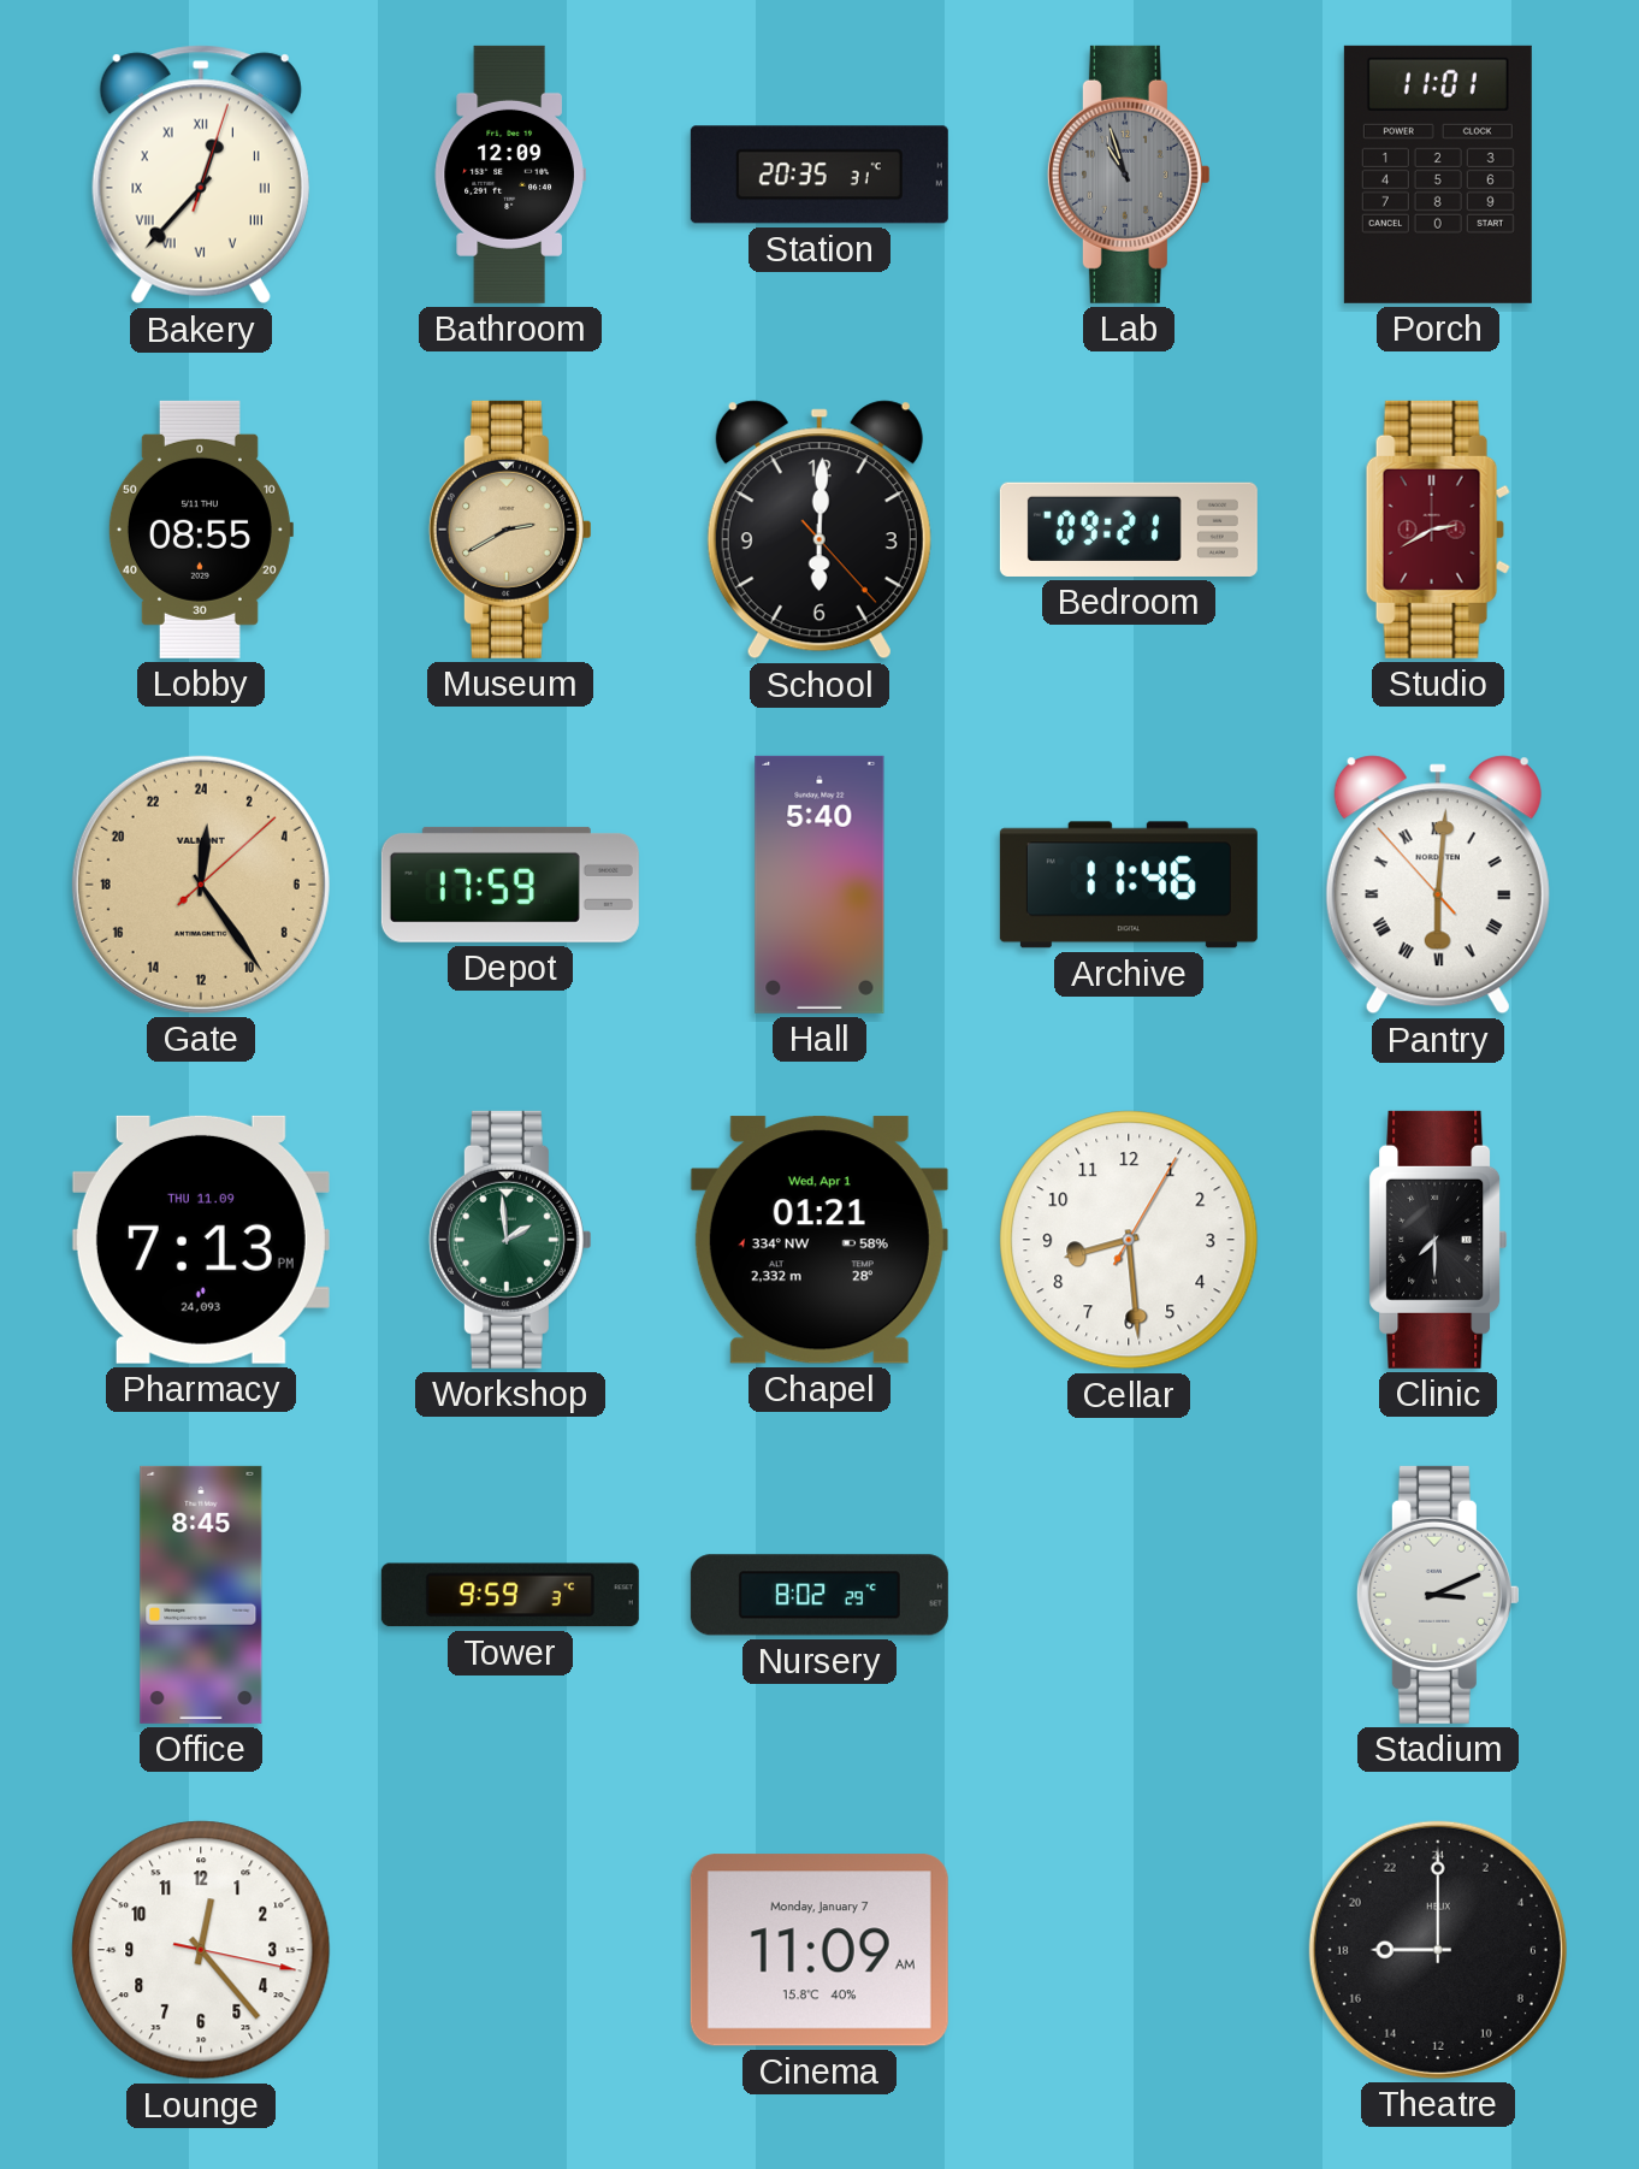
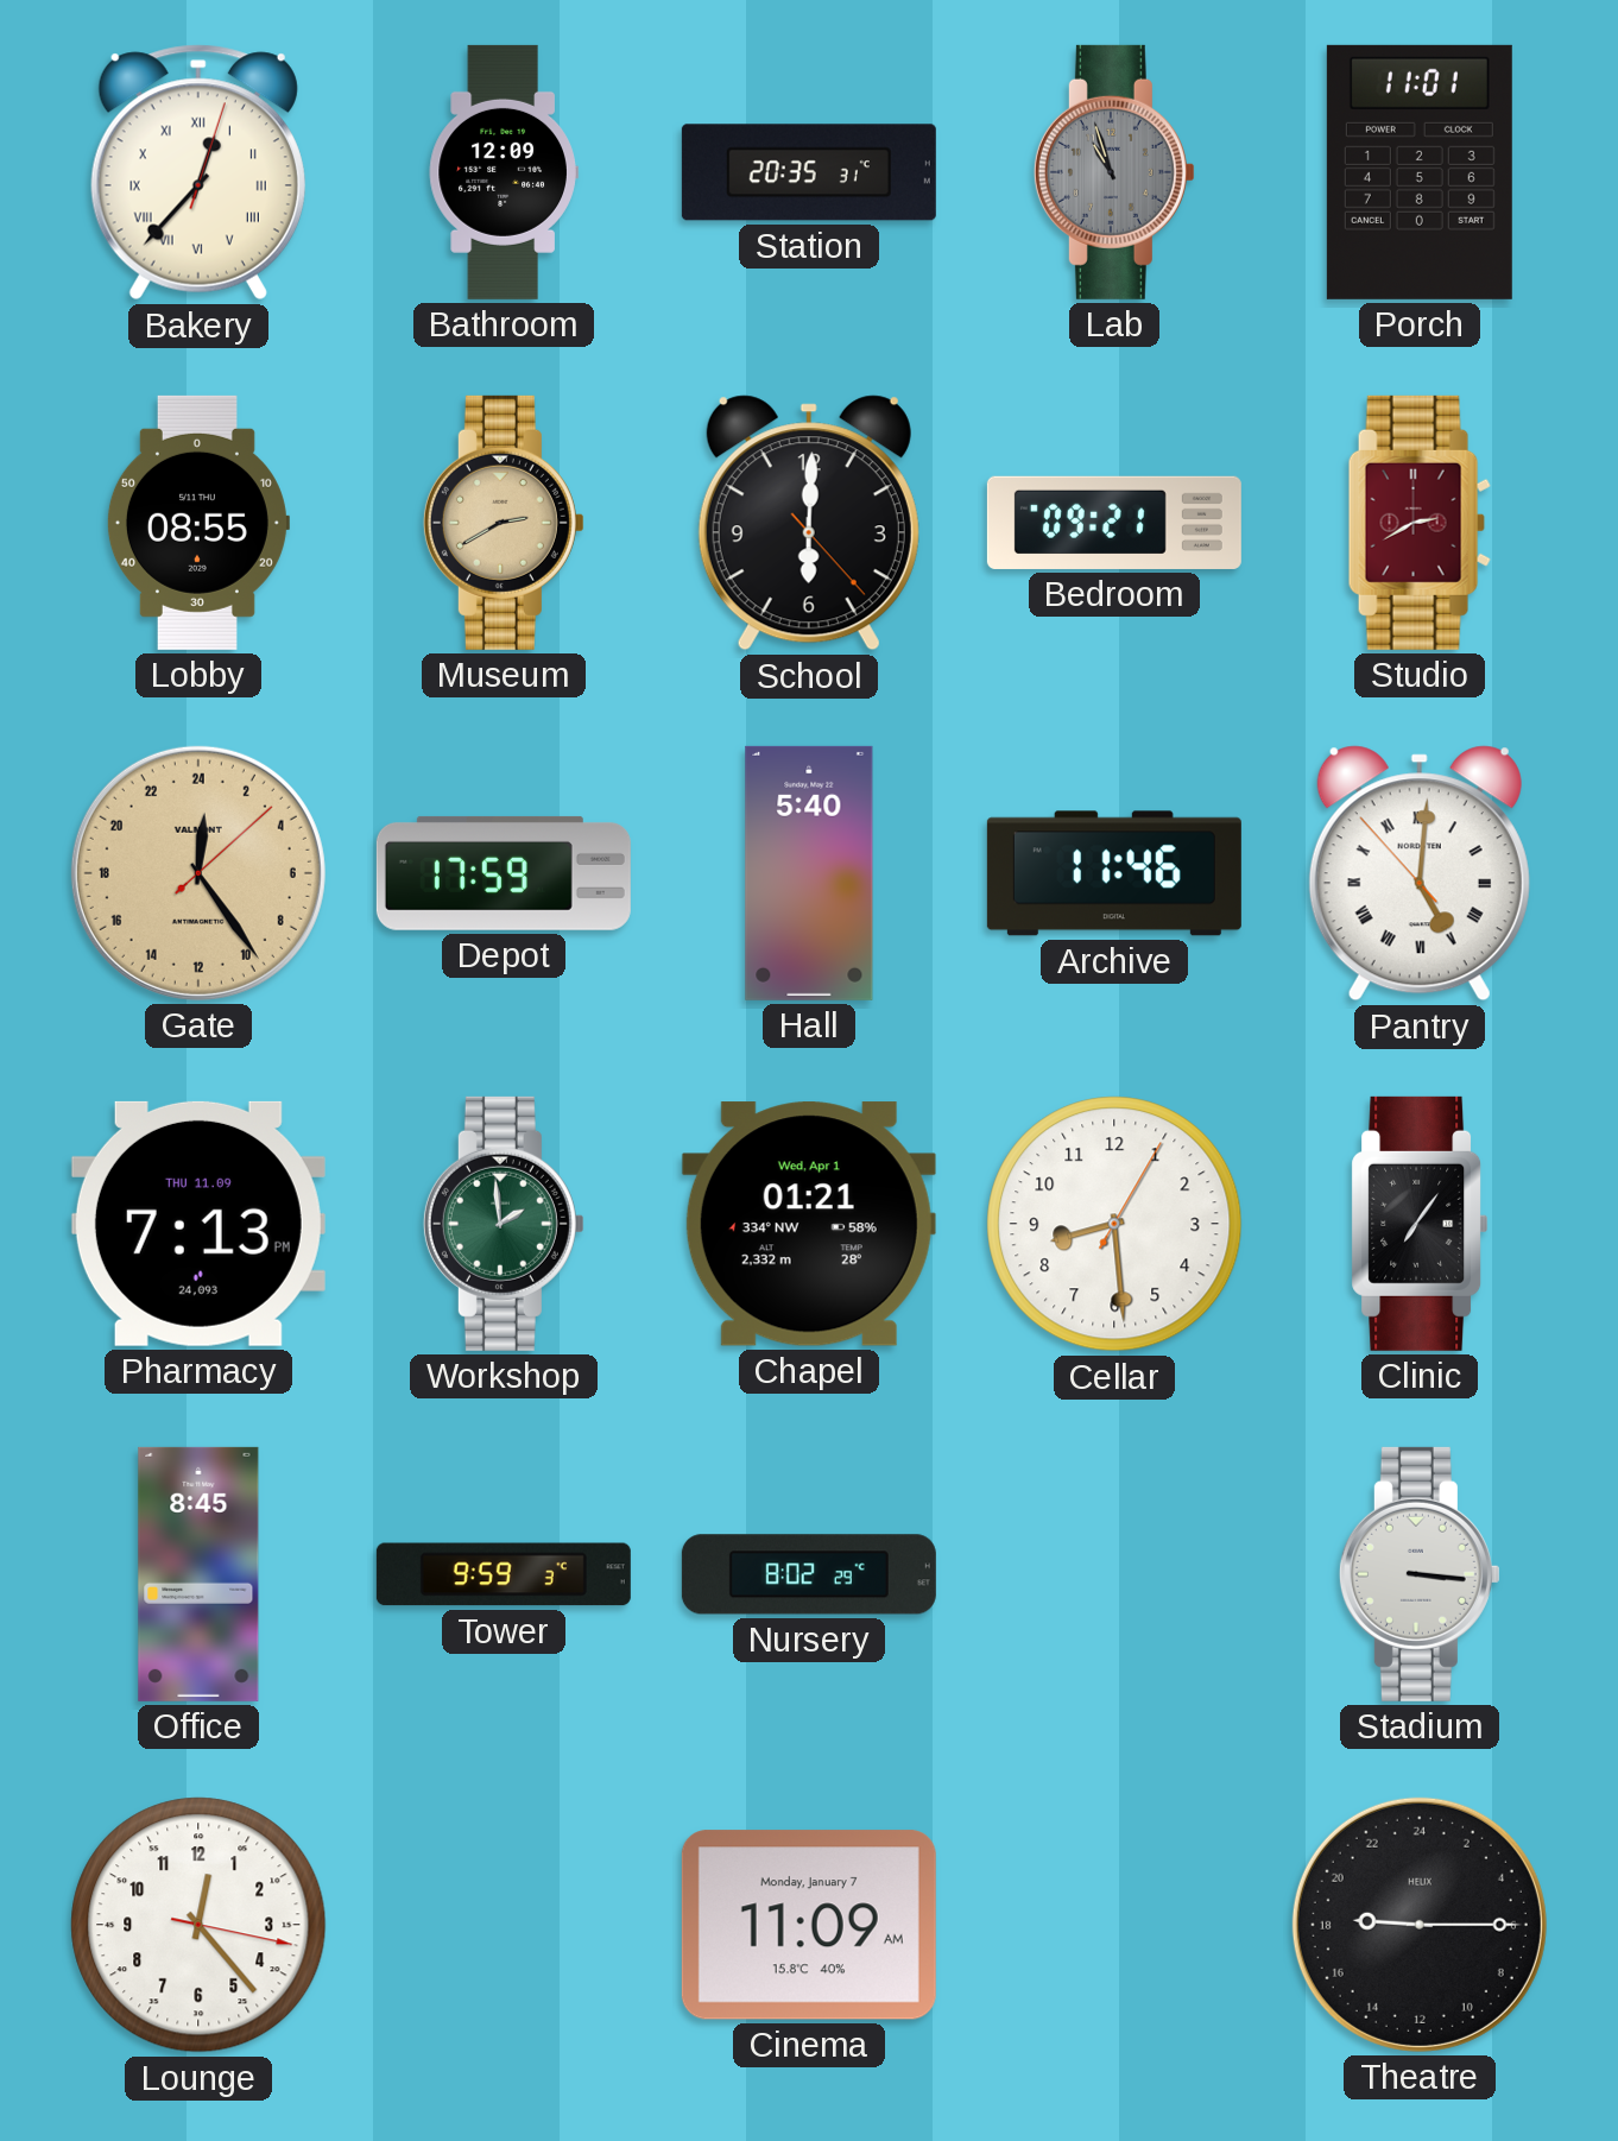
Pantry: 6:00 -> 5:00 (1420, 873)
Clinic: 7:30 -> 7:06 (1420, 1224)
Stadium: 3:11 -> 3:16 (1420, 1574)
Theatre: 18:00 -> 18:15 (1420, 1925)
